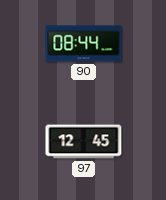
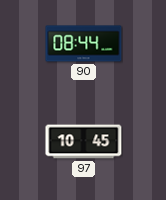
97: 12:45 -> 10:45 (84, 142)
